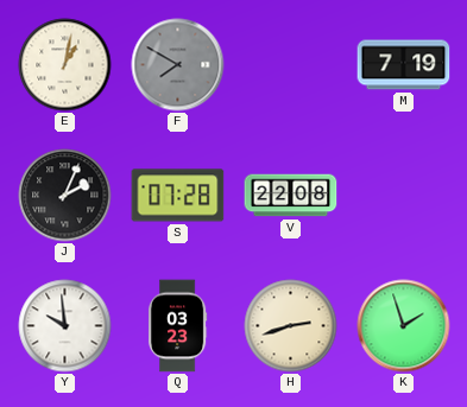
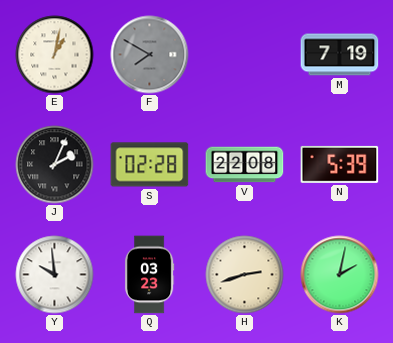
S: 07:28 -> 02:28 (150, 165)
N: none -> 5:39 (340, 164)
K: 1:57 -> 2:02 (340, 275)
